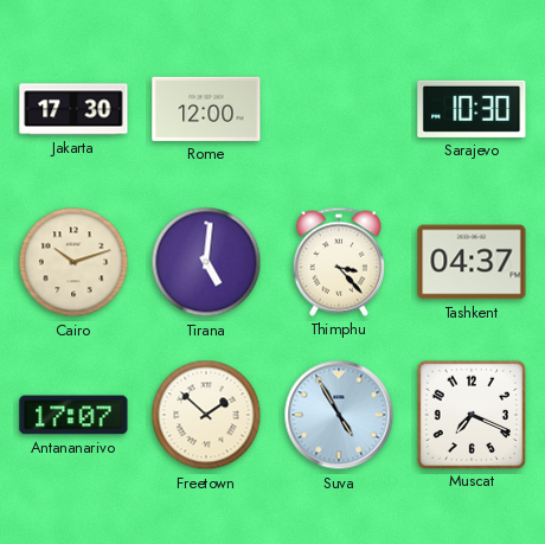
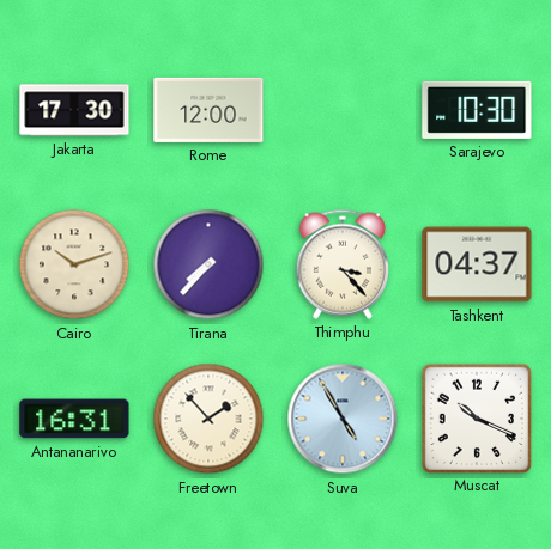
Tirana: 5:01 -> 7:37 (208, 264)
Antananarivo: 17:07 -> 16:31 (74, 419)
Freetown: 1:52 -> 1:53 (208, 419)
Muscat: 7:19 -> 10:19 (476, 417)
